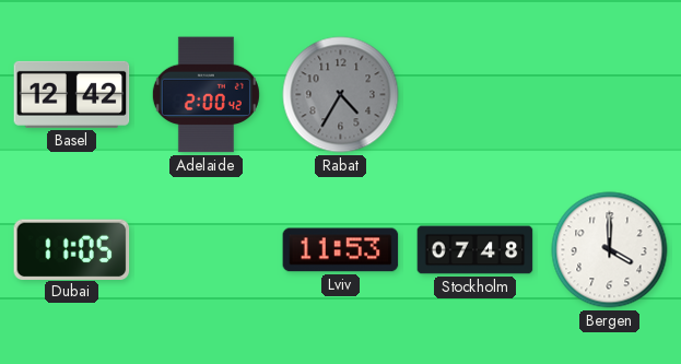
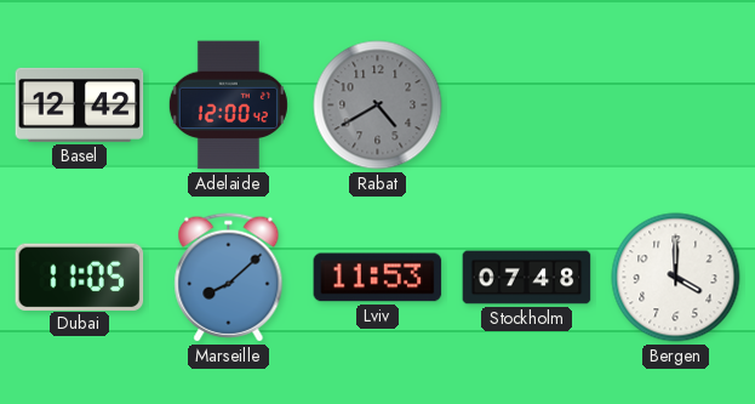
Adelaide: 2:00 -> 12:00 (228, 106)
Rabat: 4:35 -> 4:40 (378, 106)
Marseille: none -> 8:08 (229, 278)
